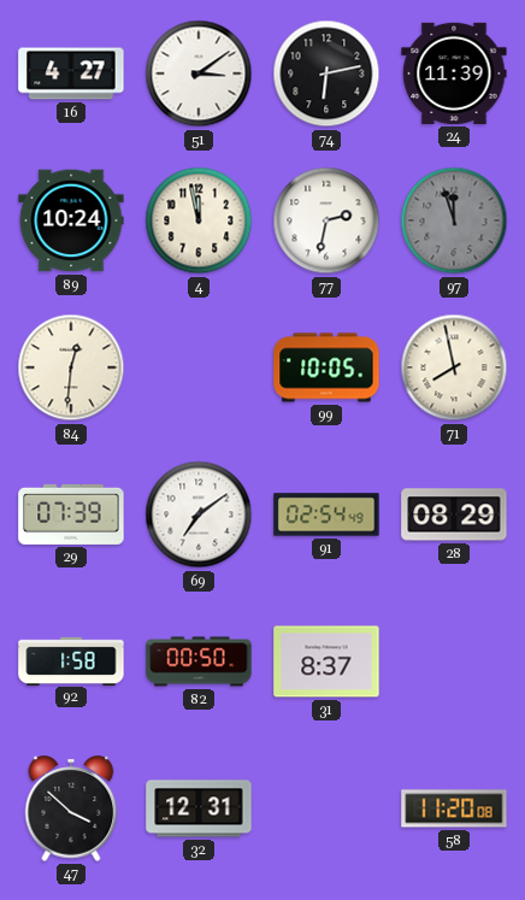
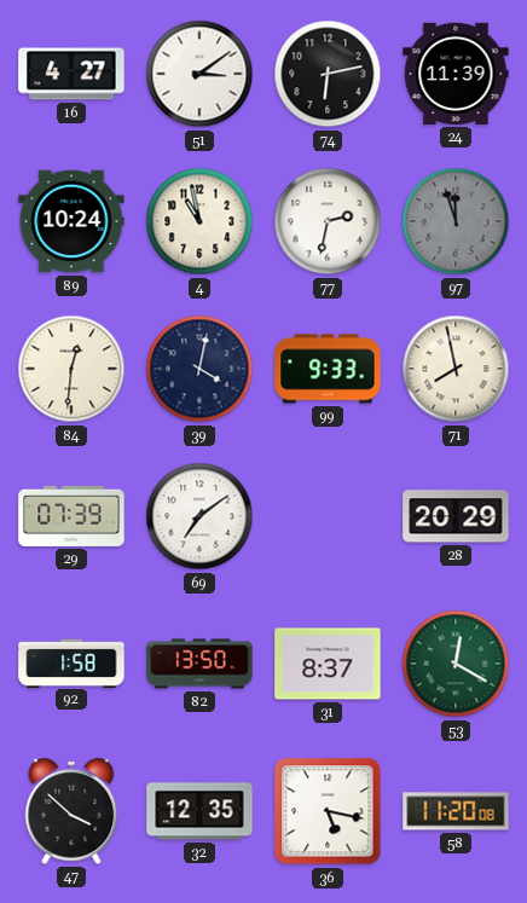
4: 11:58 -> 10:58 (199, 221)
39: none -> 4:02 (199, 369)
99: 10:05 -> 9:33 (328, 369)
91: 02:54 -> none (326, 514)
28: 08:29 -> 20:29 (456, 516)
82: 00:50 -> 13:50 (199, 664)
53: none -> 12:20 (456, 664)
32: 12:31 -> 12:35 (199, 811)
36: none -> 5:17 (328, 811)
